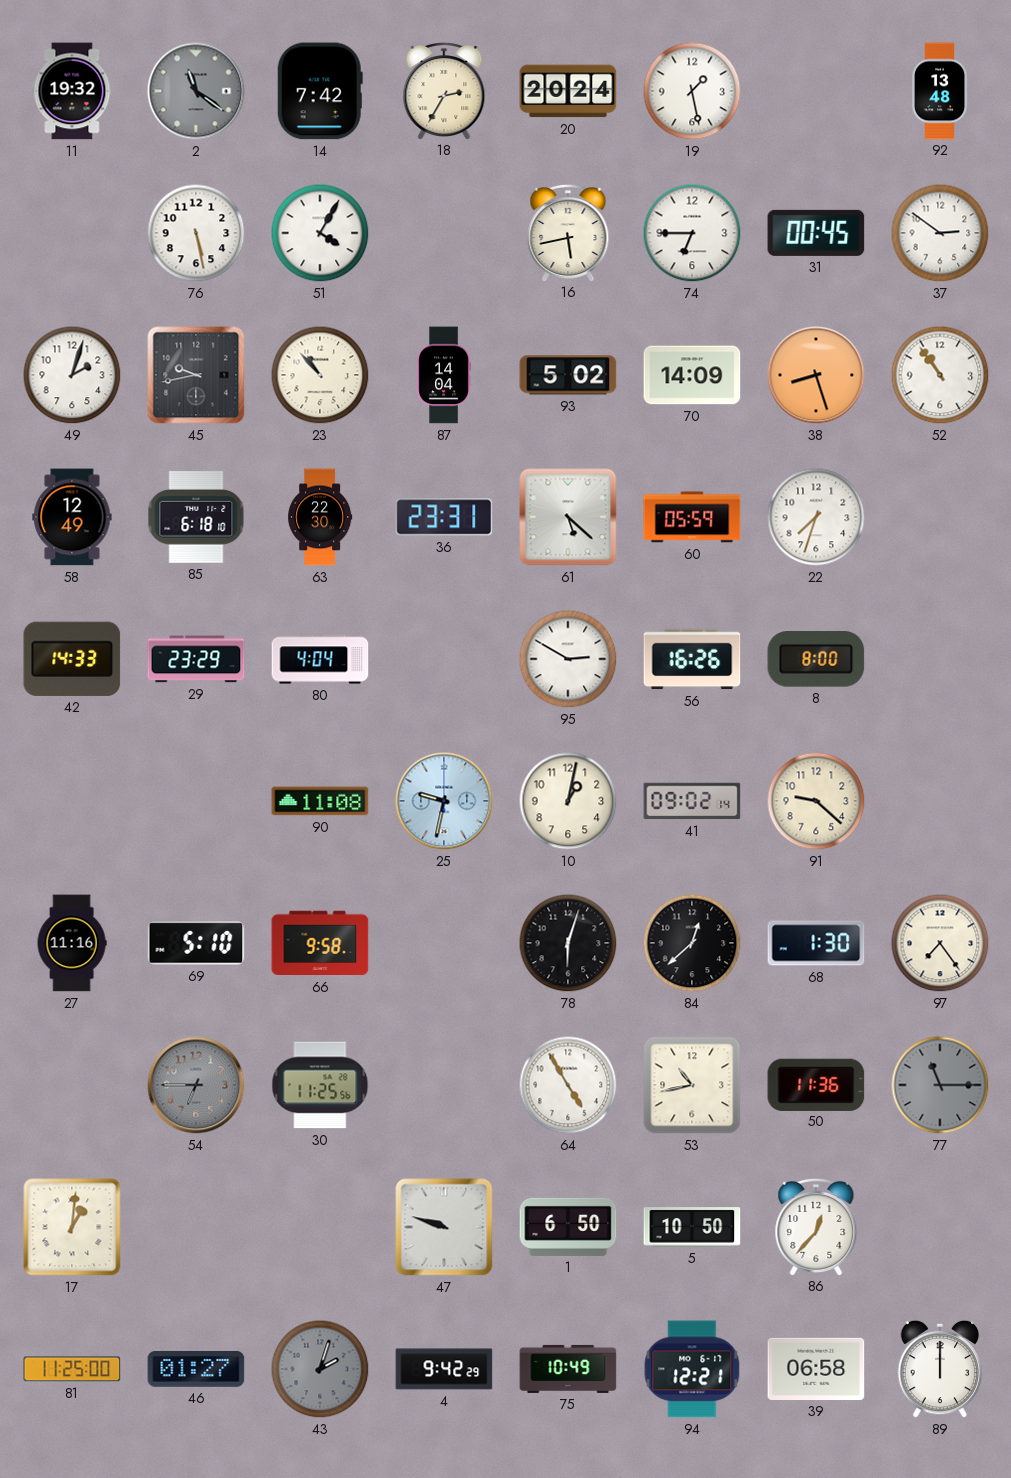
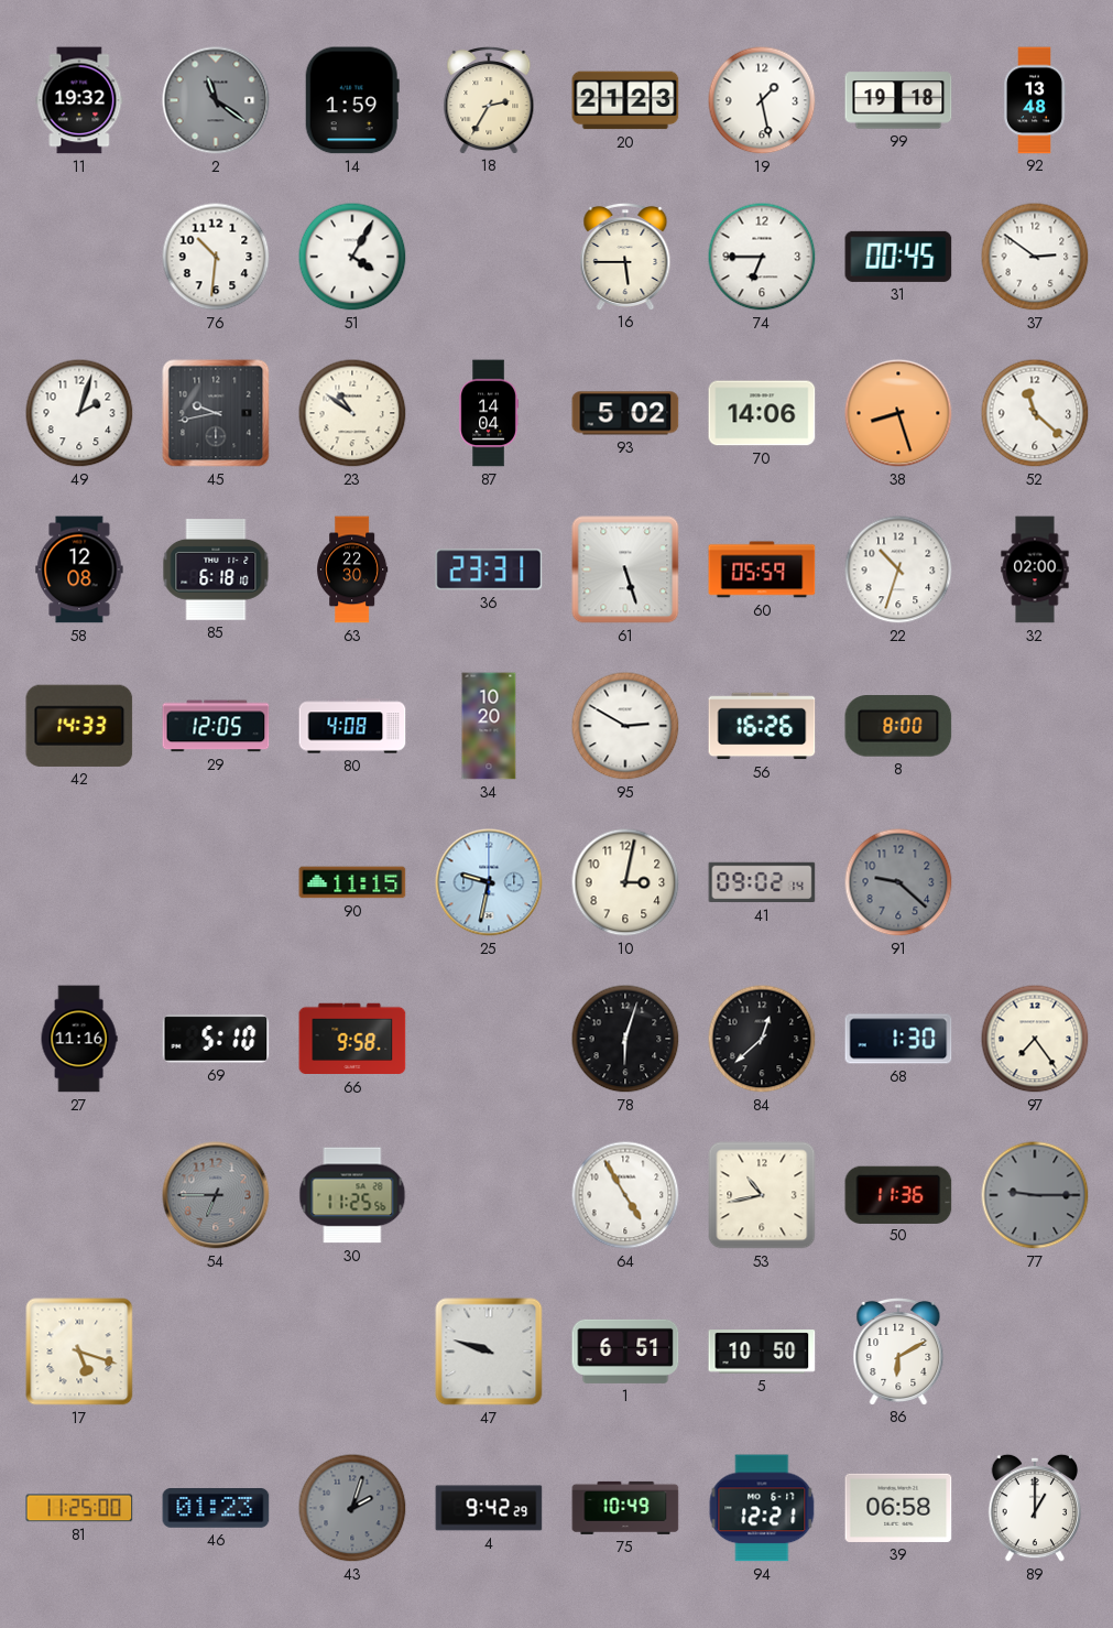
14: 7:42 -> 1:59 (352, 100)
20: 20:24 -> 21:23 (625, 100)
99: none -> 19:18 (898, 100)
76: 5:28 -> 10:31 (216, 257)
16: 5:43 -> 5:45 (625, 256)
23: 10:53 -> 10:51 (352, 413)
70: 14:09 -> 14:06 (762, 413)
52: 10:54 -> 11:22 (1035, 413)
58: 12:49 -> 12:08 (79, 569)
61: 5:22 -> 5:27 (625, 569)
22: 7:33 -> 10:33 (898, 569)
32: none -> 02:00 (1035, 569)
29: 23:29 -> 12:05 (216, 726)
80: 4:04 -> 4:08 (352, 726)
34: none -> 10:20 (489, 726)
90: 11:08 -> 11:15 (352, 882)
10: 1:02 -> 3:02 (625, 882)
91 dial: cream -> grey (898, 882)
77: 11:15 -> 9:15 (1035, 1195)
17: 1:01 -> 5:18 (79, 1352)
1: 6:50 -> 6:51 (625, 1352)
86: 12:37 -> 6:10 (898, 1350)
46: 01:27 -> 01:23 (216, 1509)
89: 12:00 -> 1:00 (1035, 1508)
